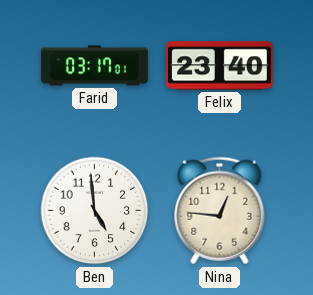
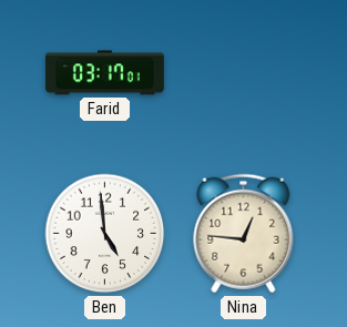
Felix: 23:40 -> none (220, 66)
